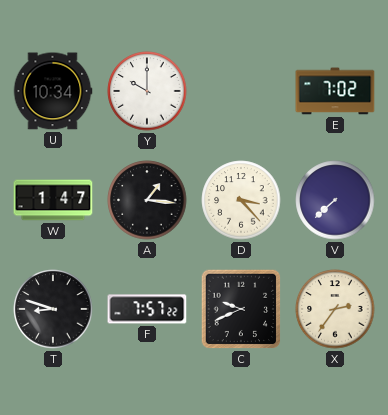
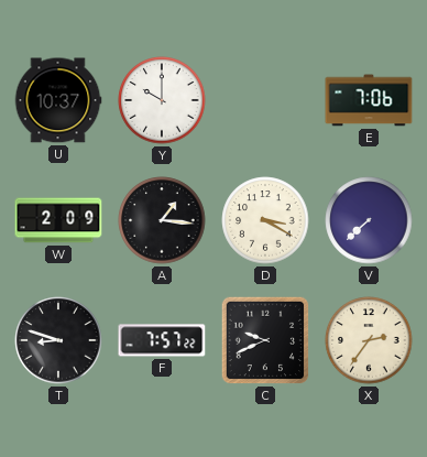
U: 10:34 -> 10:37 (58, 100)
E: 7:02 -> 7:06 (369, 100)
W: 1:47 -> 2:09 (58, 220)
D: 3:23 -> 3:20 (265, 220)
